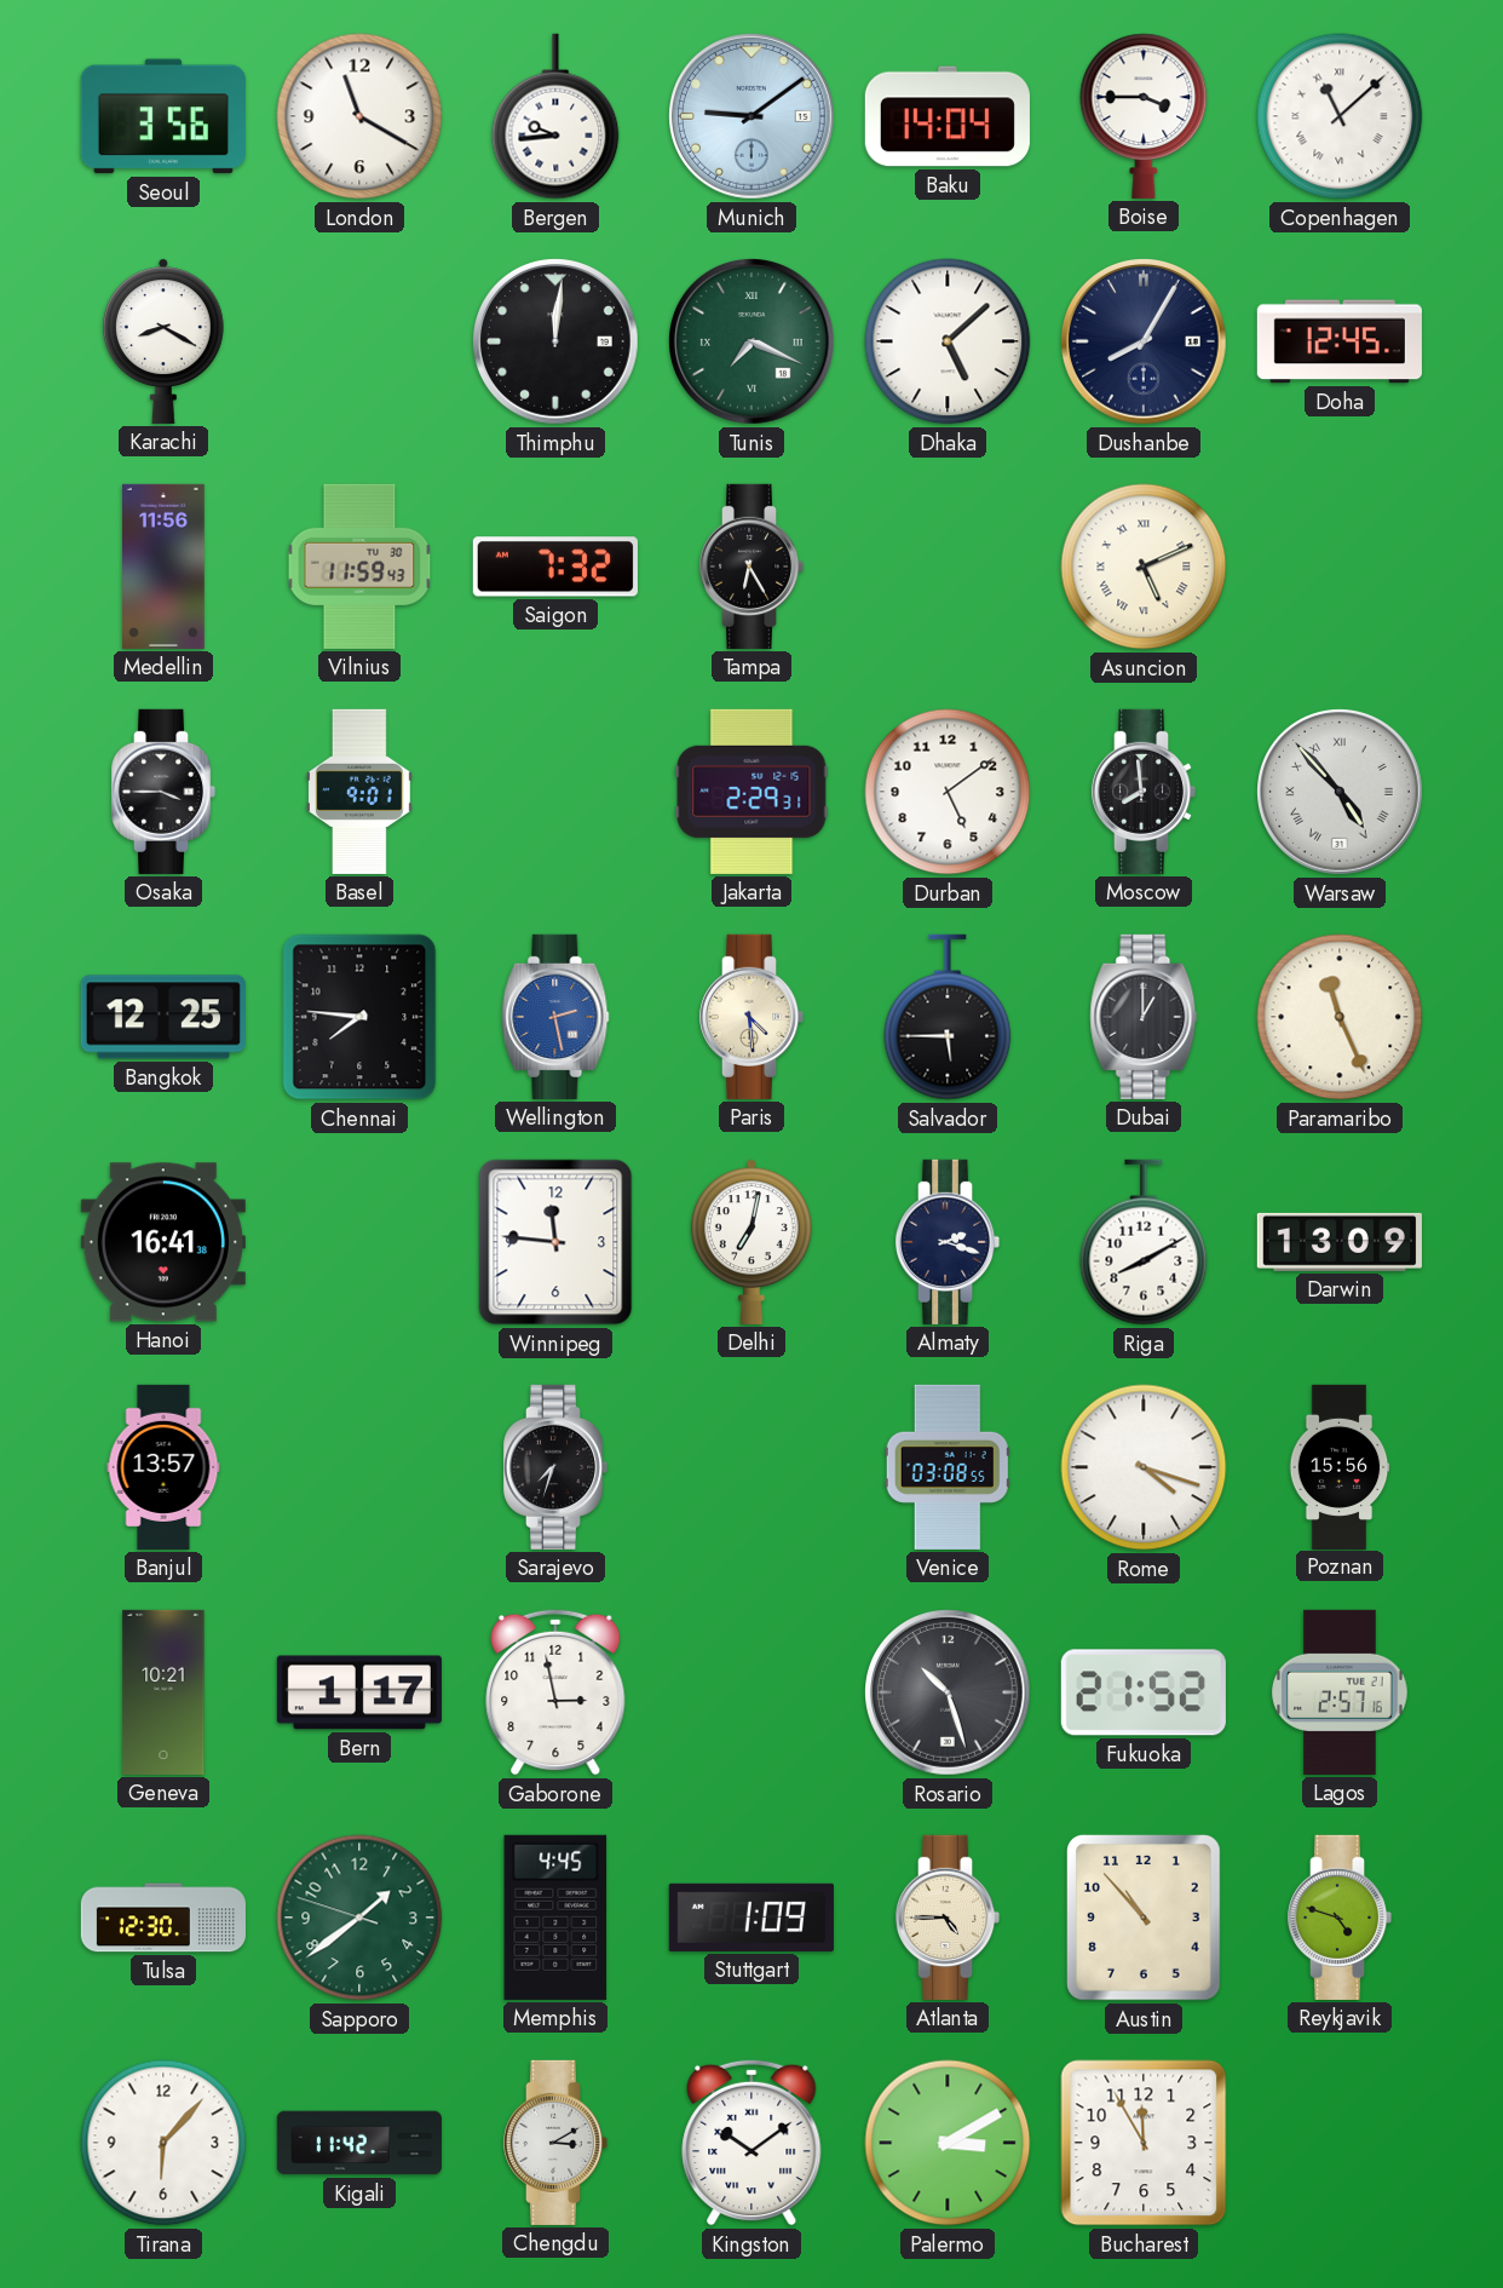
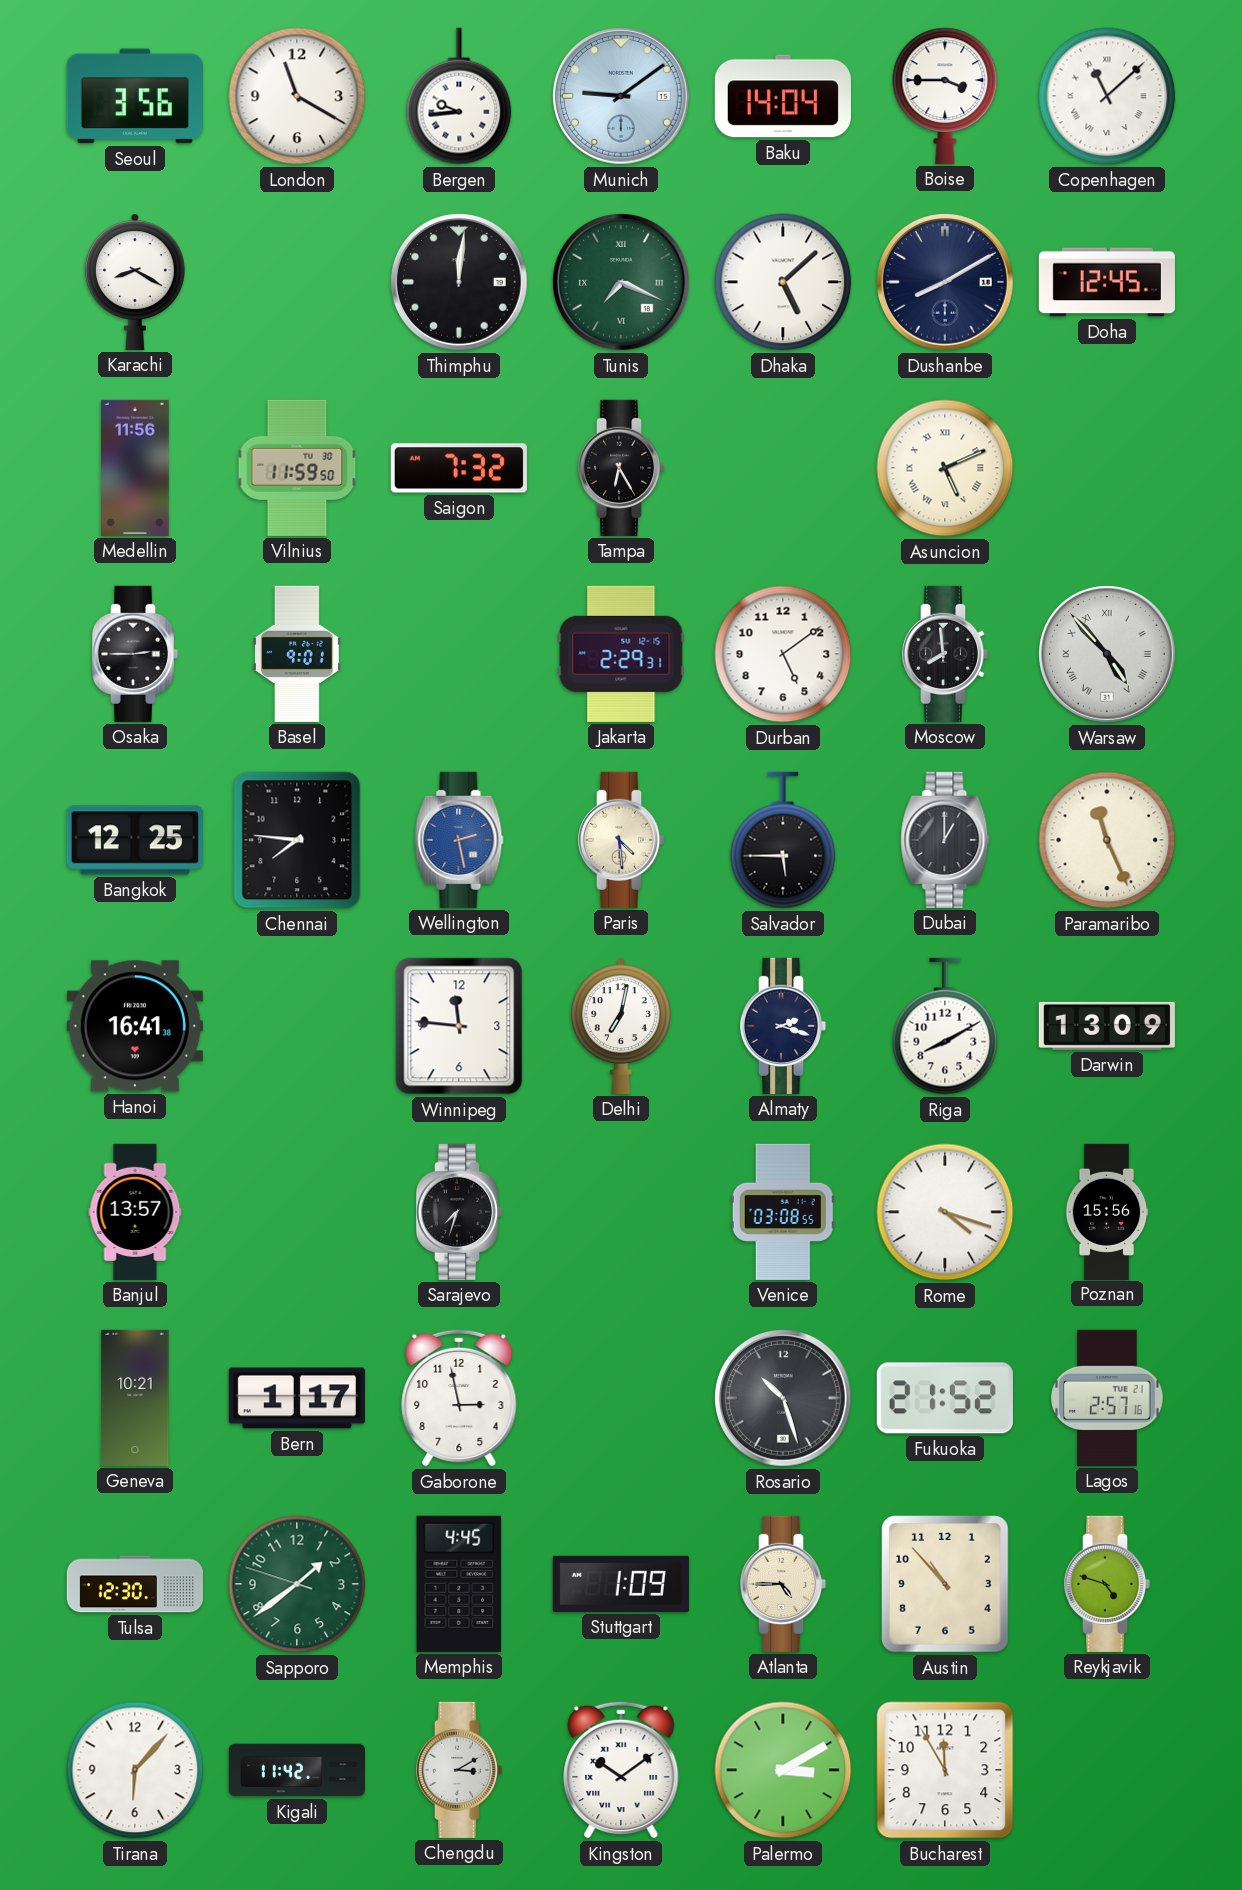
Dushanbe: 8:05 -> 8:10 (946, 283)
Vilnius: 11:59:43 -> 11:59:50 (297, 468)
Osaka: 3:45 -> 2:45 (135, 654)
